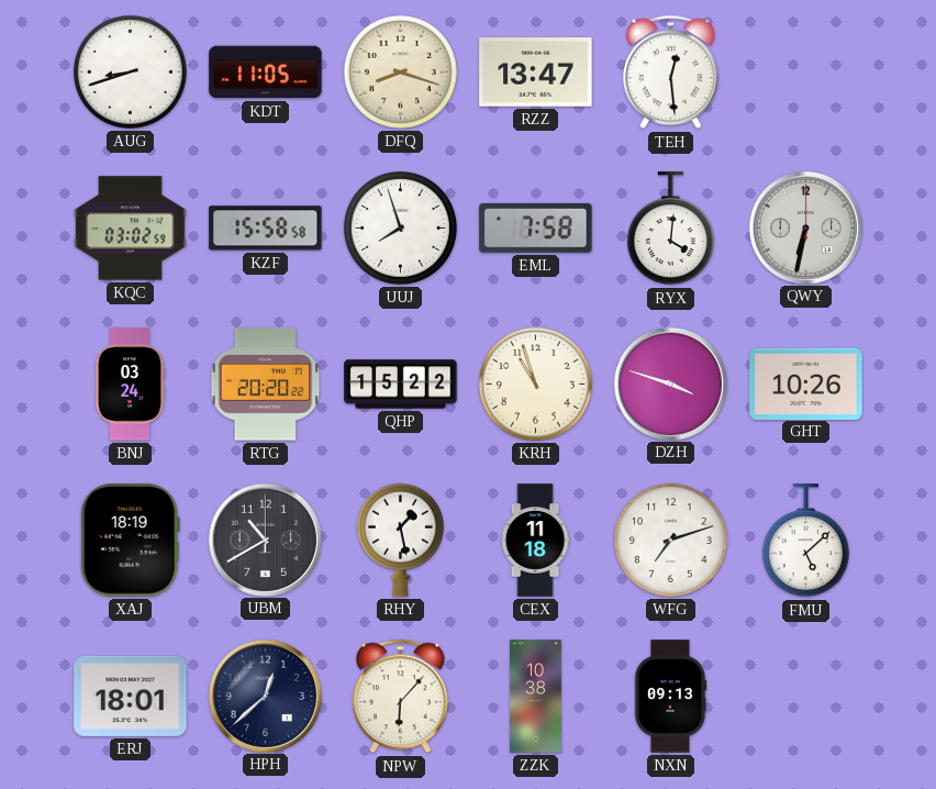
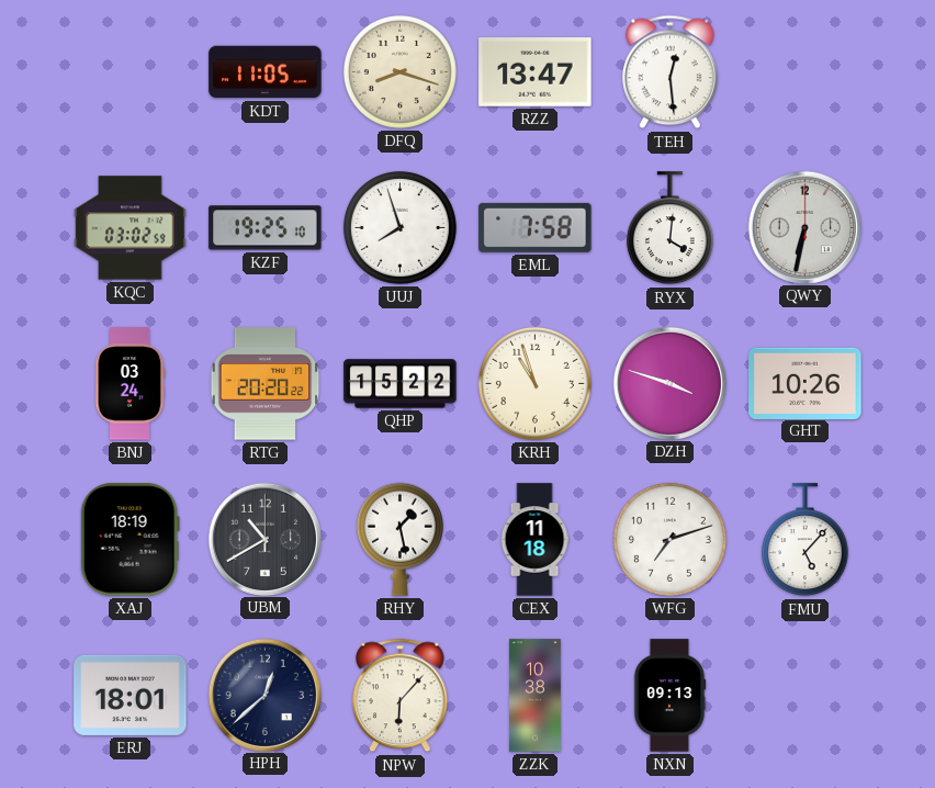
AUG: 8:42 -> none (130, 71)
KZF: 15:58 -> 19:25 (266, 228)
FMU: 5:08 -> 5:07 (804, 540)
